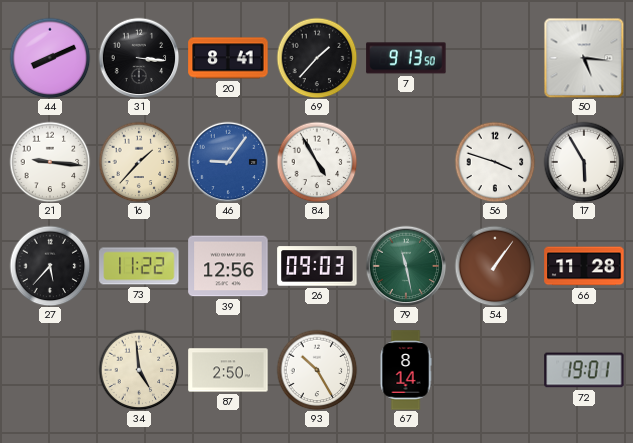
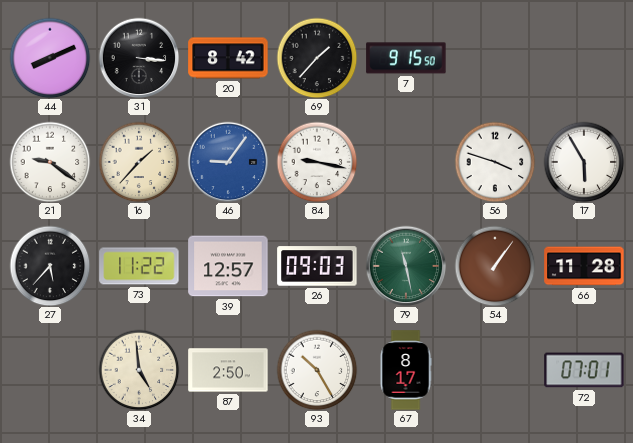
20: 8:41 -> 8:42 (228, 58)
7: 9:13 -> 9:15 (406, 58)
50: 5:16 -> none (584, 58)
21: 9:16 -> 9:21 (50, 162)
84: 4:55 -> 9:17 (317, 162)
39: 12:56 -> 12:57 (228, 266)
67: 8:14 -> 8:17 (406, 370)
72: 19:01 -> 07:01 (584, 370)
